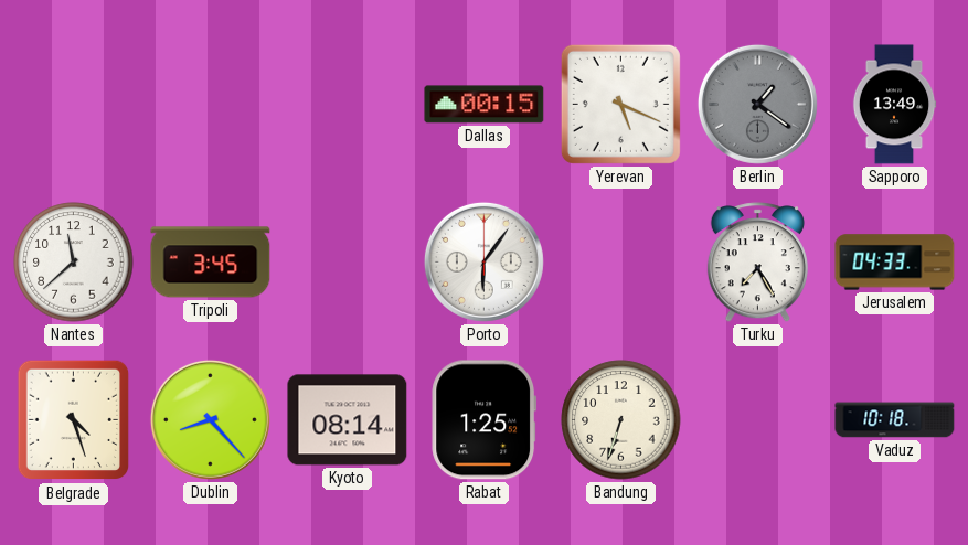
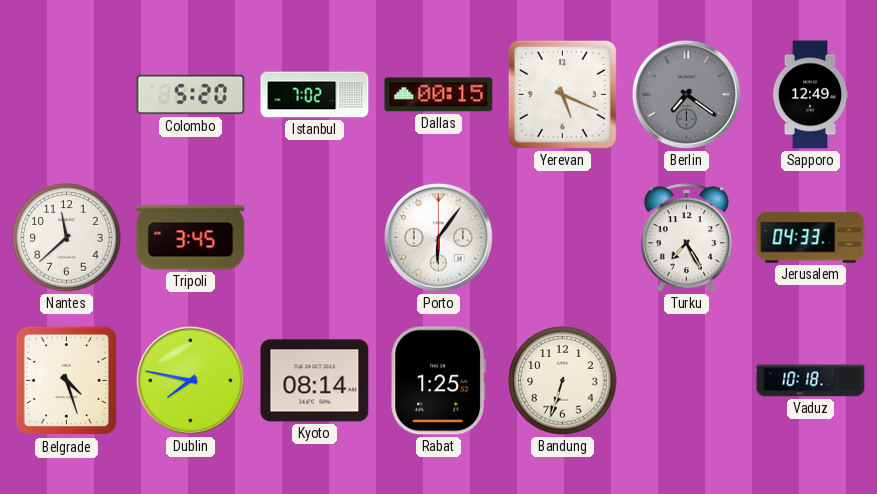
Colombo: none -> 5:20 (191, 95)
Istanbul: none -> 7:02 (315, 95)
Berlin: 1:21 -> 7:21 (686, 94)
Sapporo: 13:49 -> 12:49 (810, 95)
Dublin: 8:23 -> 7:47 (190, 380)
